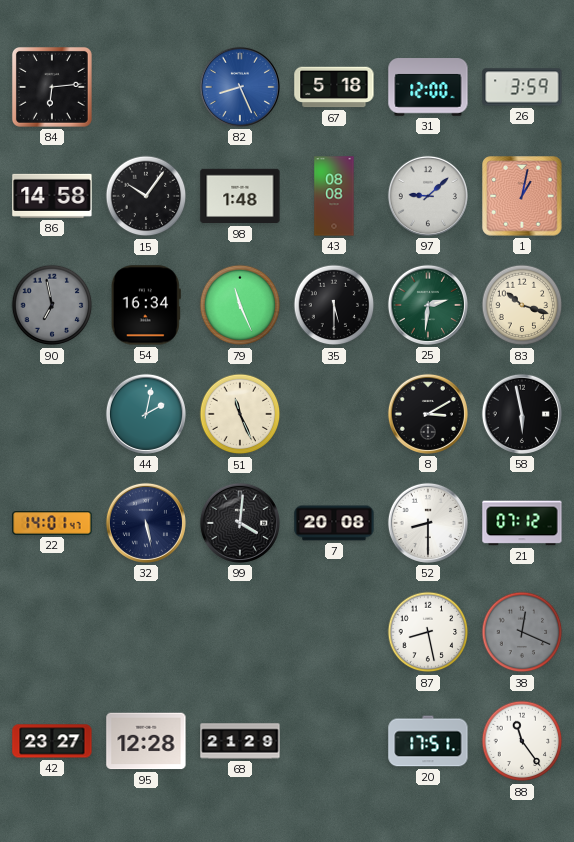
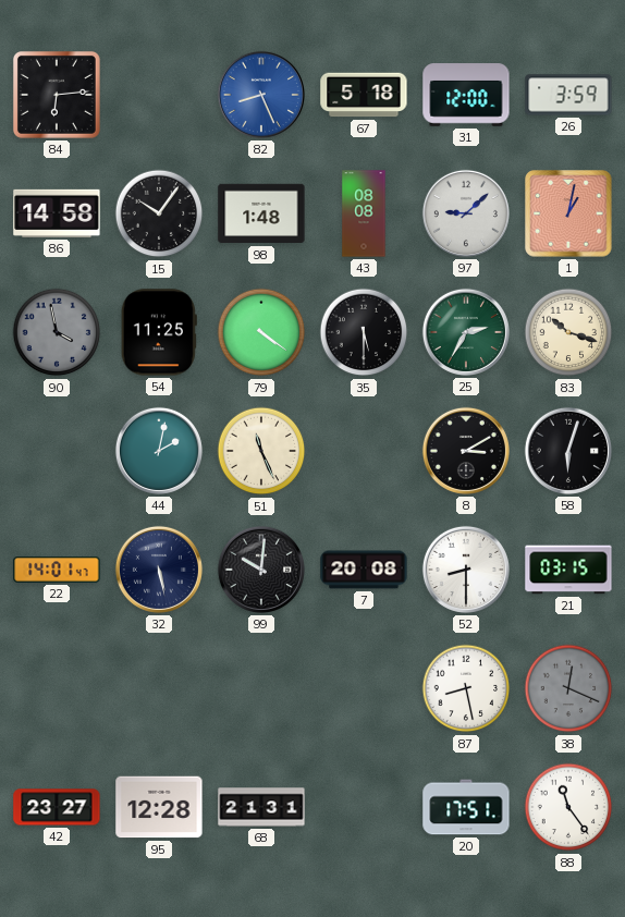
90: 6:58 -> 3:58 (57, 332)
54: 16:34 -> 11:25 (159, 332)
79: 11:26 -> 4:21 (261, 332)
25: 2:31 -> 2:35 (466, 332)
58: 5:58 -> 6:03 (568, 451)
99: 4:01 -> 10:01 (261, 570)
21: 07:12 -> 03:15 (568, 570)
68: 21:29 -> 21:31 (261, 807)
